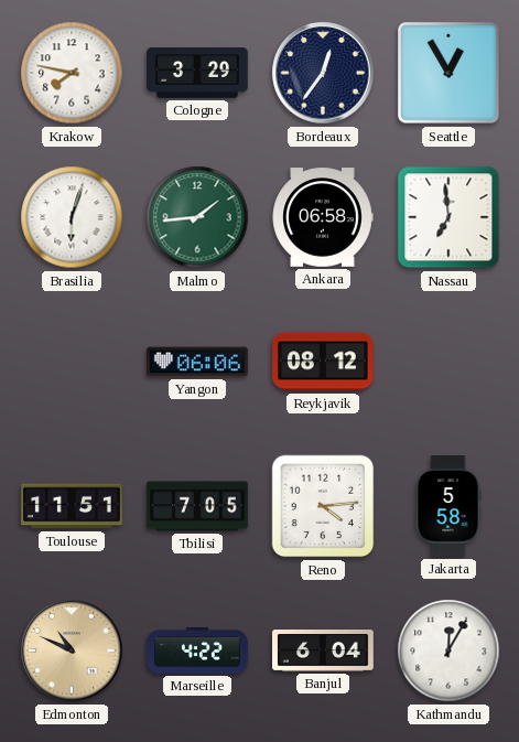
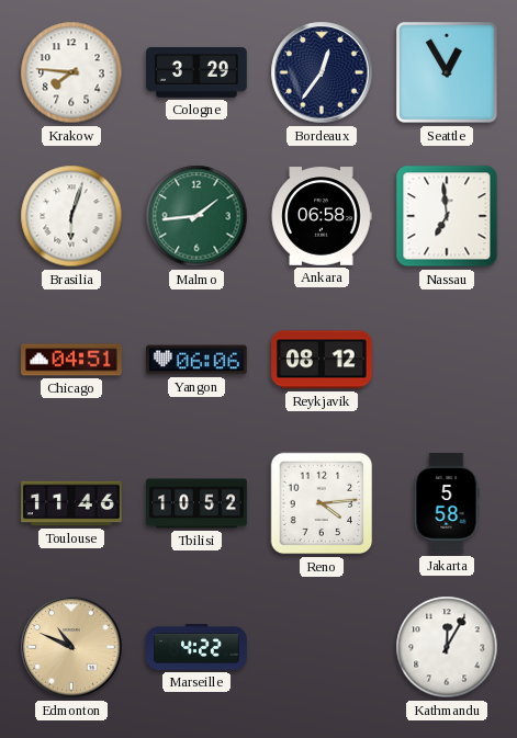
Krakow: 7:47 -> 7:46 (71, 72)
Chicago: none -> 04:51 (71, 360)
Toulouse: 11:51 -> 11:46 (71, 503)
Tbilisi: 7:05 -> 10:52 (196, 503)
Banjul: 6:04 -> none (323, 652)
